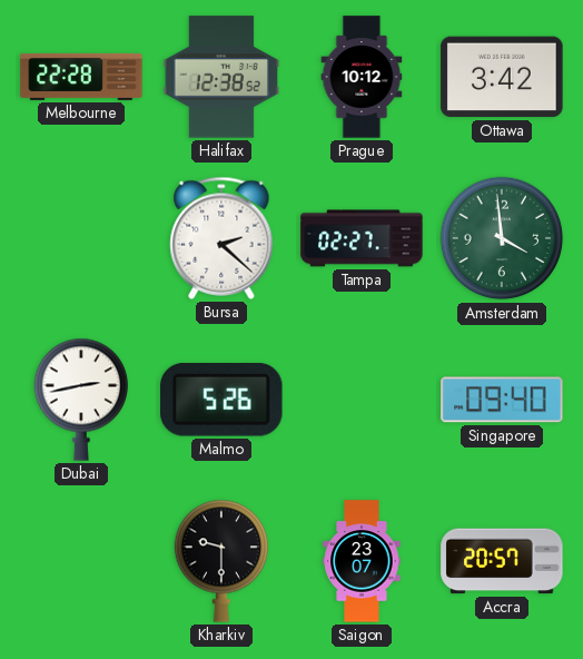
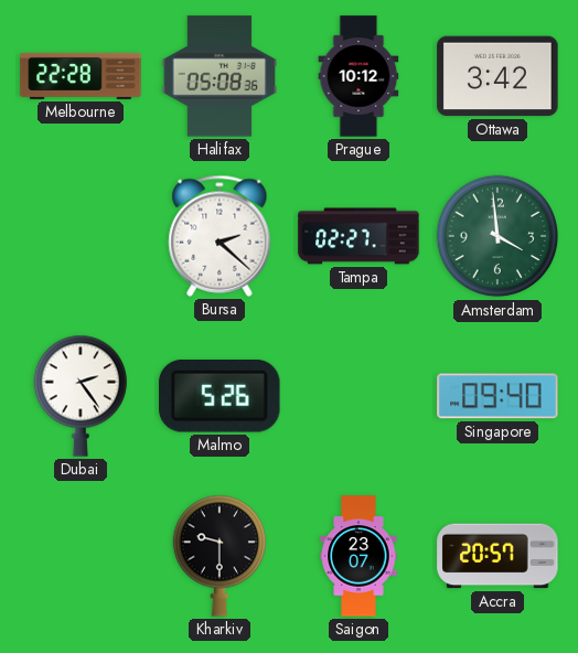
Halifax: 12:38 -> 05:08 (218, 76)
Dubai: 2:43 -> 2:24 (79, 396)
